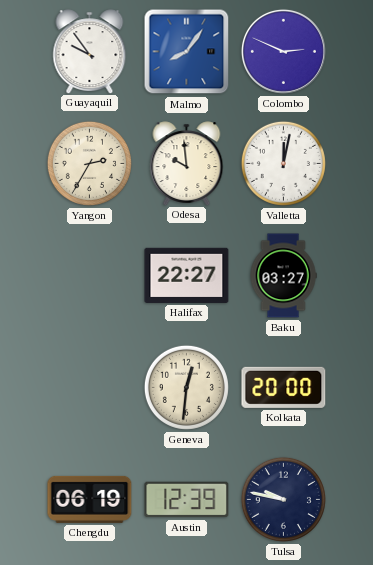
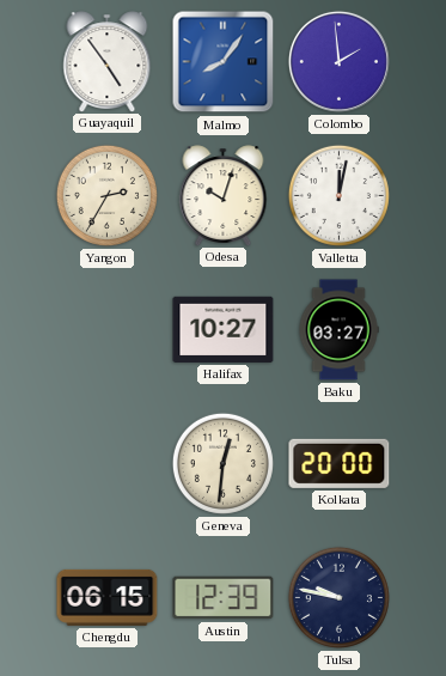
Guayaquil: 9:54 -> 4:54 (108, 61)
Colombo: 2:49 -> 1:59 (338, 61)
Odesa: 9:59 -> 10:03 (224, 195)
Halifax: 22:27 -> 10:27 (224, 329)
Chengdu: 06:19 -> 06:15 (108, 597)
